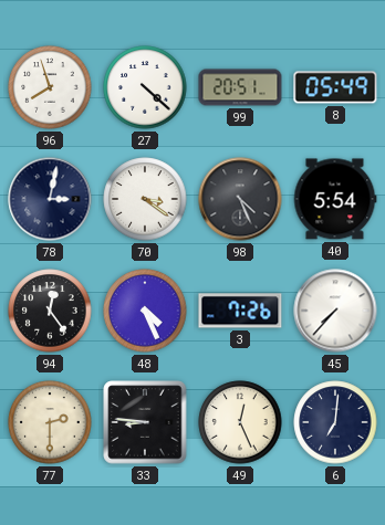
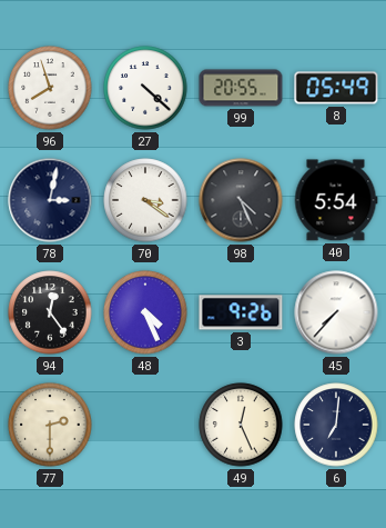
99: 20:51 -> 20:55 (241, 88)
3: 7:26 -> 9:26 (241, 312)
33: 8:46 -> none (145, 422)
